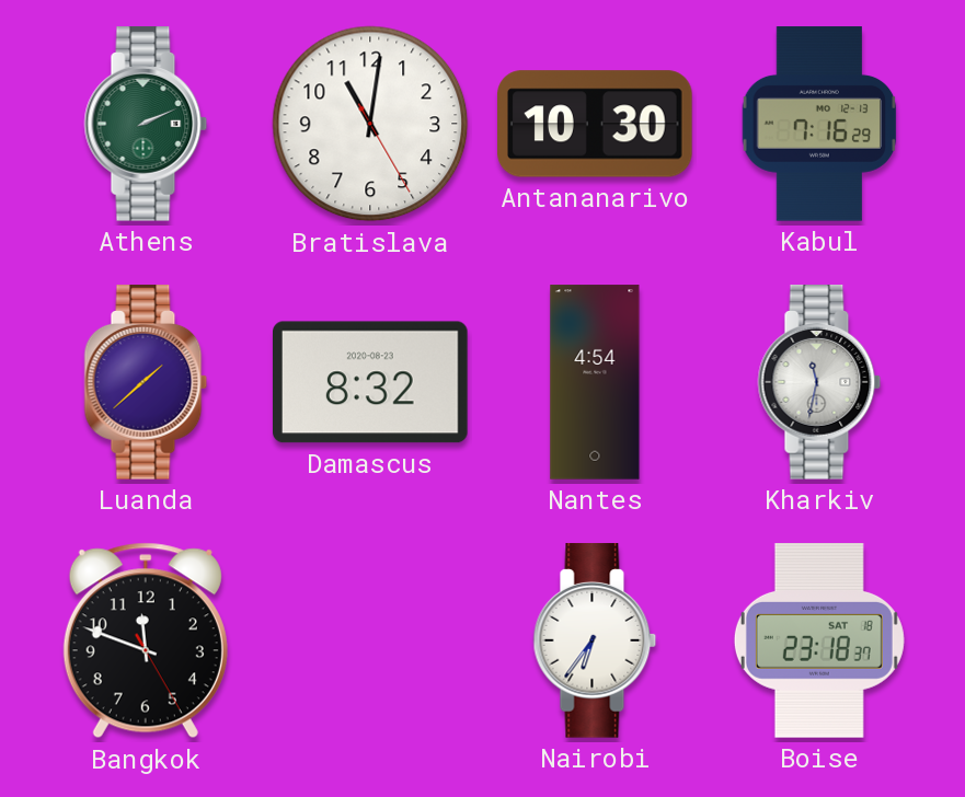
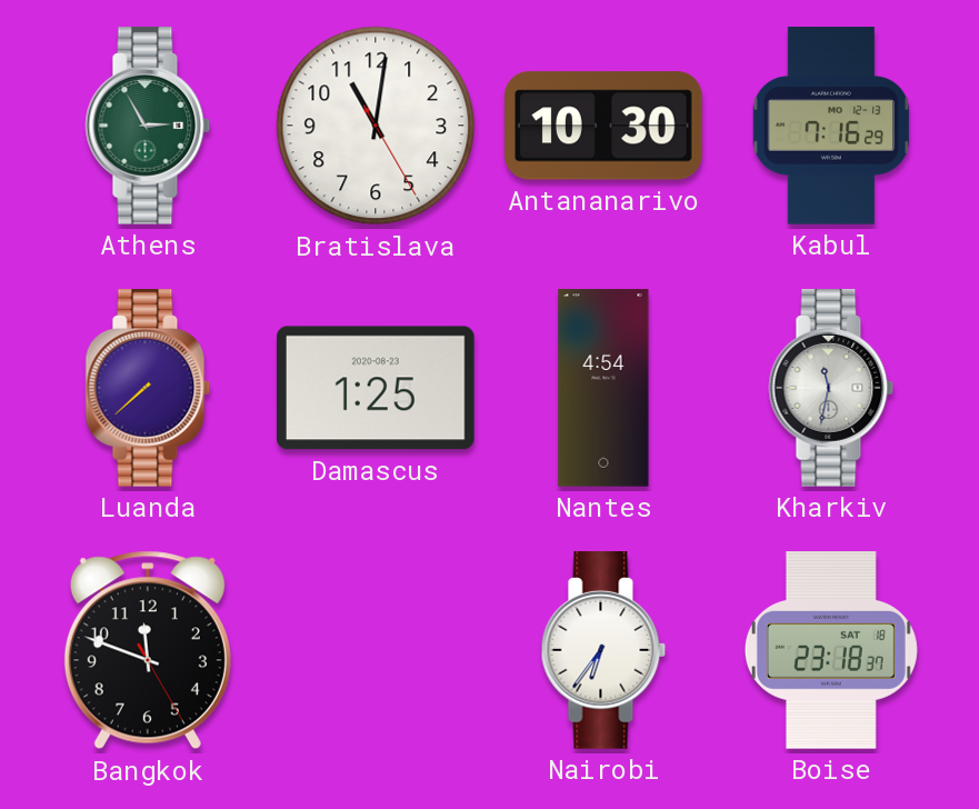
Athens: 2:11 -> 2:55 (148, 126)
Luanda: 1:38 -> 7:38 (148, 388)
Damascus: 8:32 -> 1:25 (377, 388)
